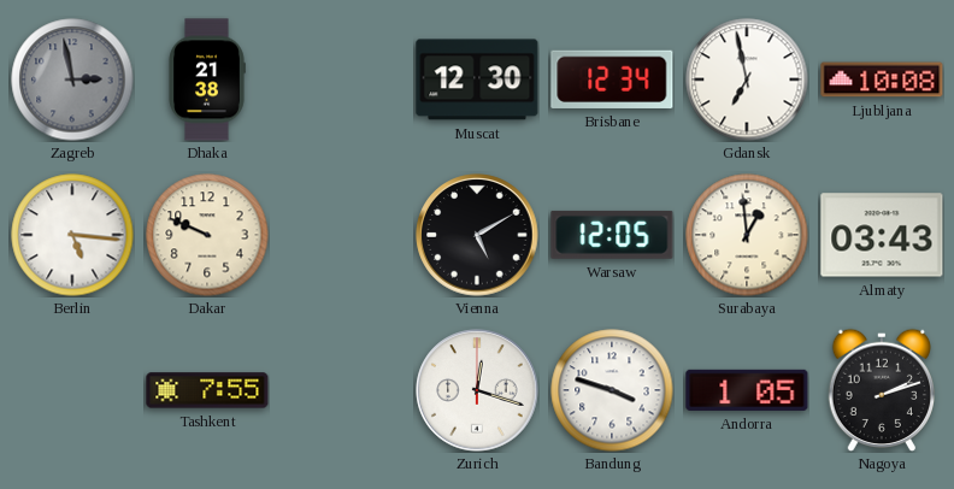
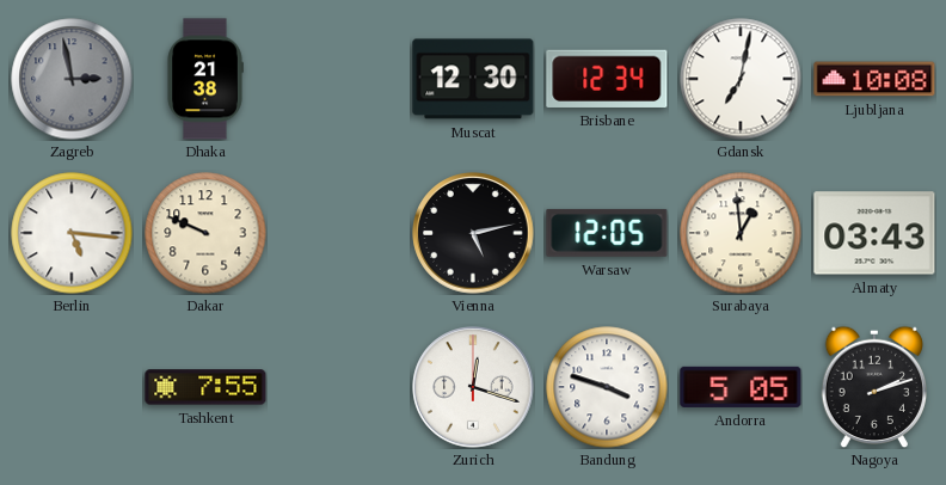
Gdansk: 6:58 -> 7:02 (741, 79)
Vienna: 5:10 -> 5:13 (473, 233)
Andorra: 1:05 -> 5:05 (741, 387)
